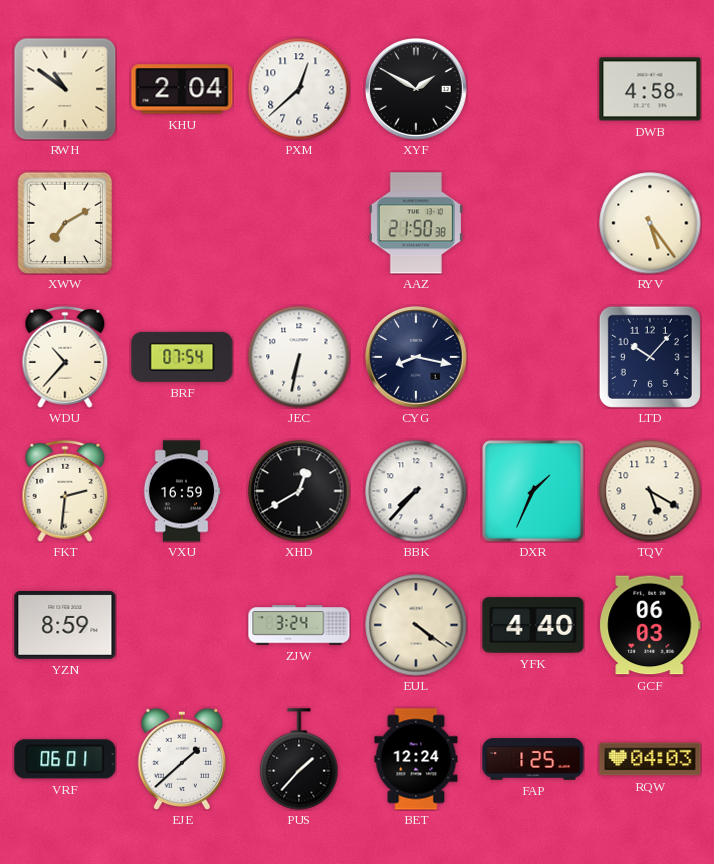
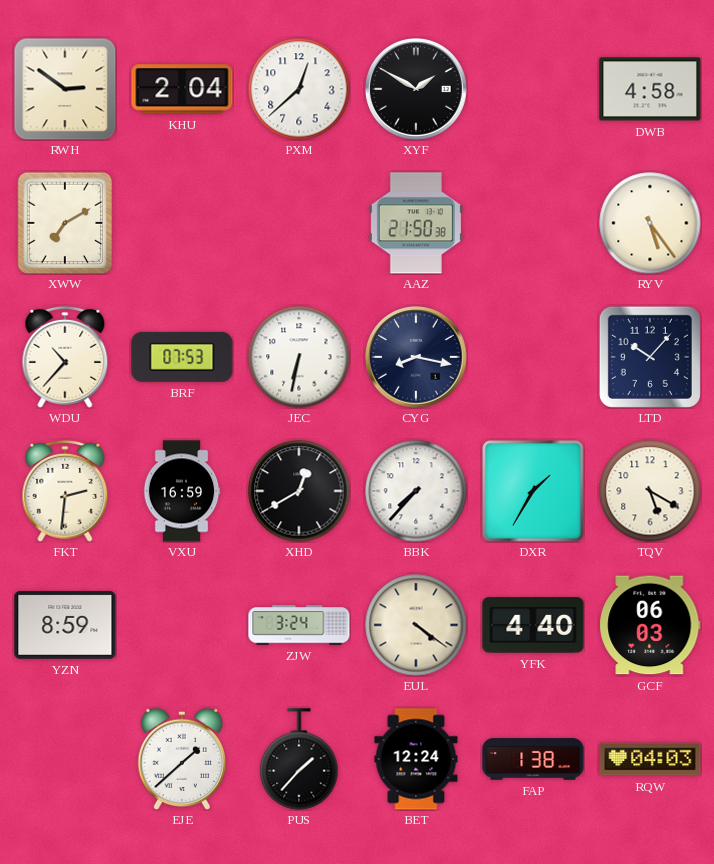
RWH: 10:51 -> 2:51 (65, 89)
BRF: 07:54 -> 07:53 (182, 357)
DXR: 1:34 -> 1:35 (533, 491)
VRF: 06:01 -> none (65, 759)
FAP: 1:25 -> 1:38 (533, 759)
